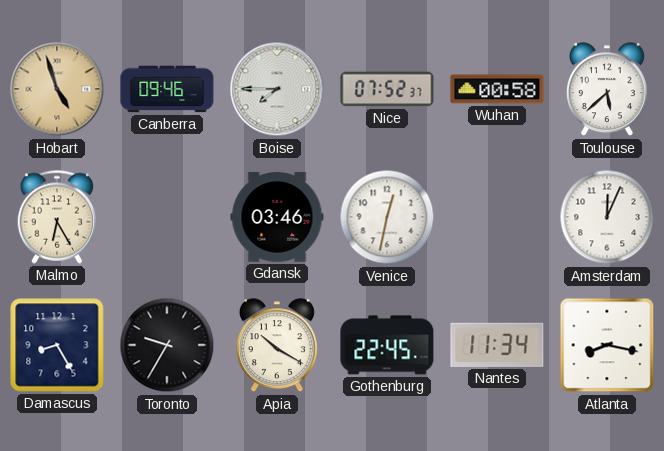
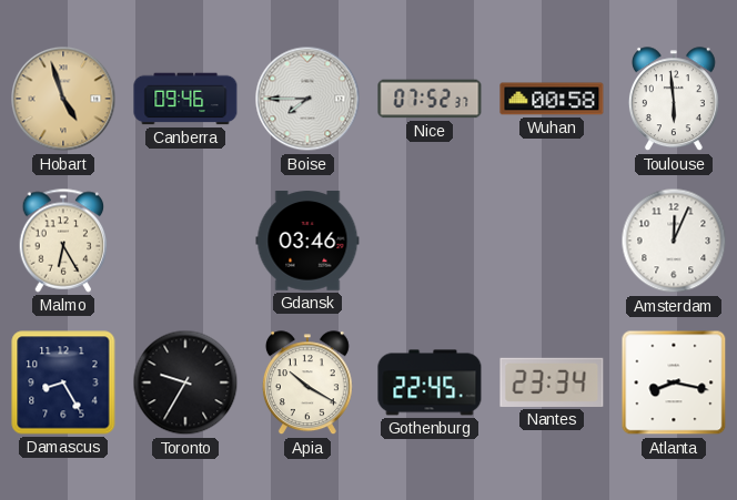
Toulouse: 5:38 -> 5:59 (674, 100)
Venice: 12:32 -> none (387, 217)
Nantes: 11:34 -> 23:34 (552, 382)
